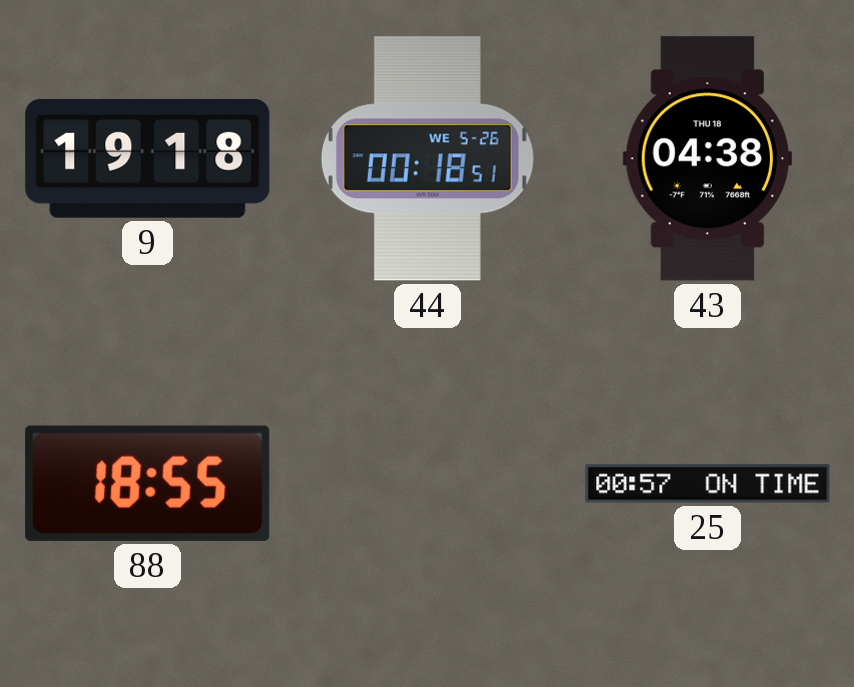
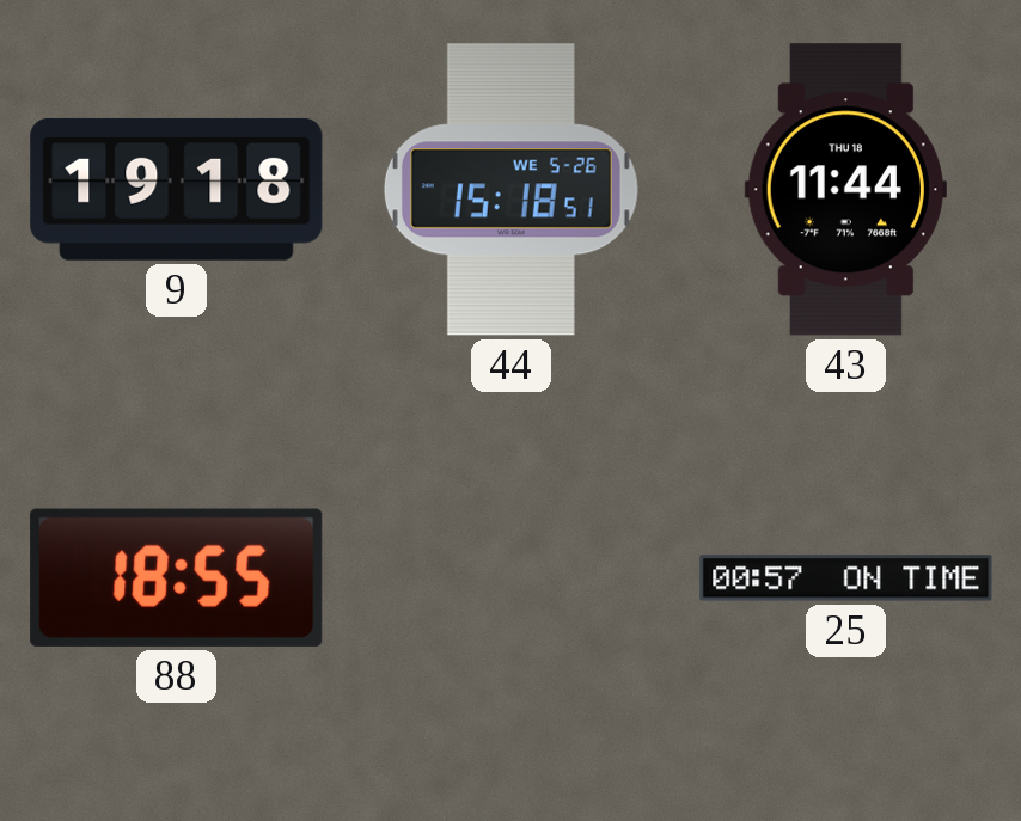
44: 00:18 -> 15:18 (511, 190)
43: 04:38 -> 11:44 (845, 190)
